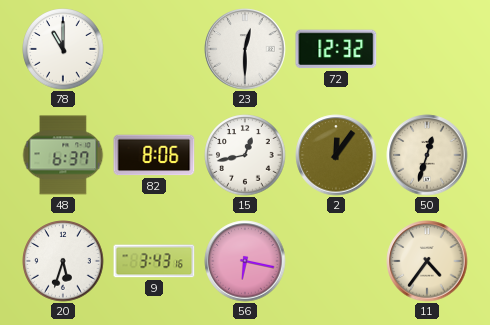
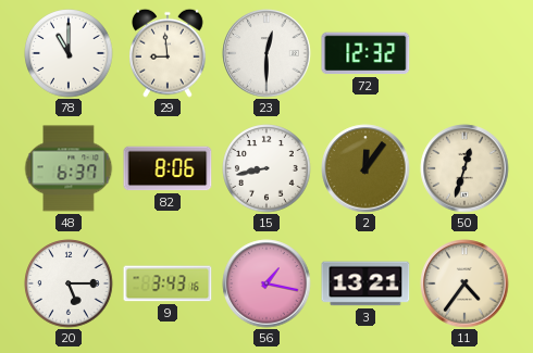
29: none -> 8:59 (169, 53)
15: 12:43 -> 8:43 (266, 168)
20: 5:33 -> 5:15 (69, 283)
56: 6:17 -> 1:17 (266, 283)
3: none -> 13:21 (365, 283)
